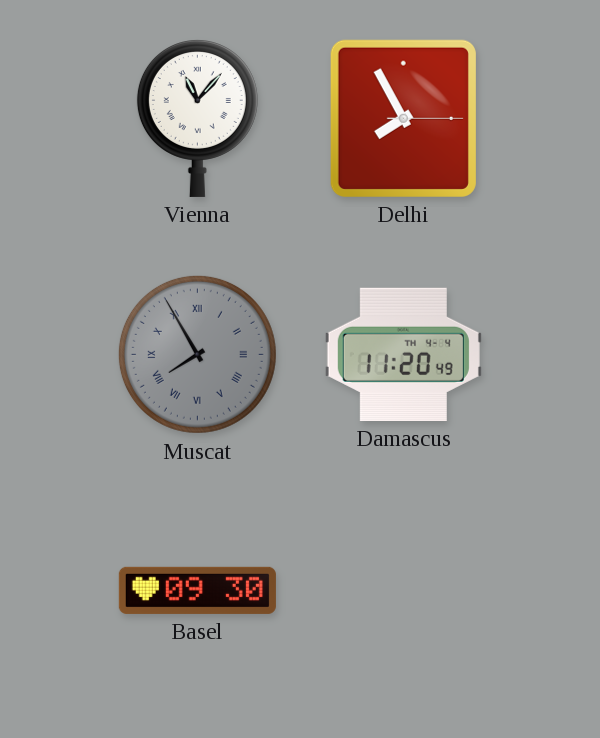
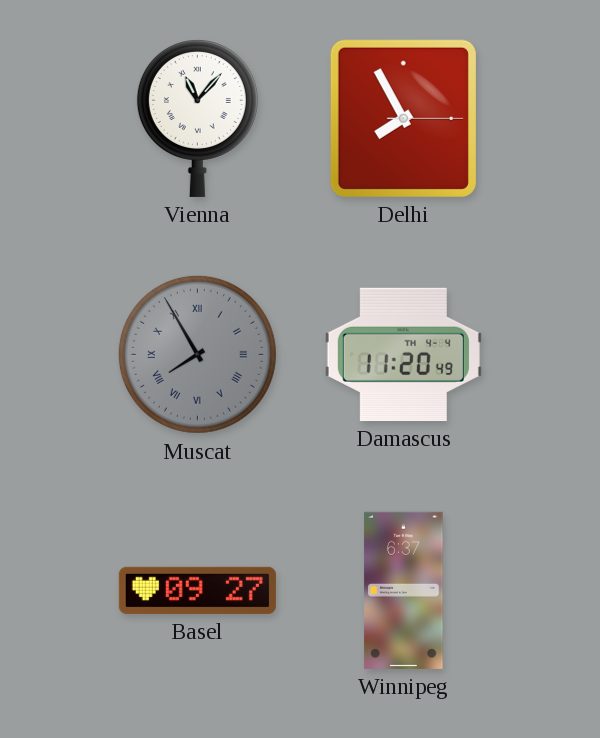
Basel: 09:30 -> 09:27 (197, 590)
Winnipeg: none -> 6:37 (404, 590)
